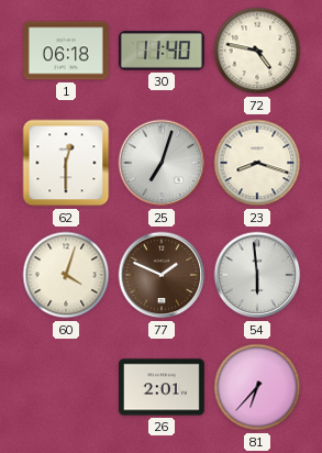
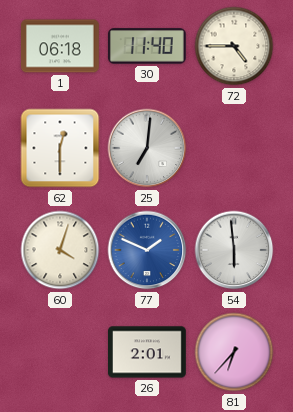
72: 4:47 -> 4:45 (234, 46)
25: 7:03 -> 7:01 (147, 148)
23: 8:18 -> none (257, 163)
77 dial: brown -> blue (147, 250)
